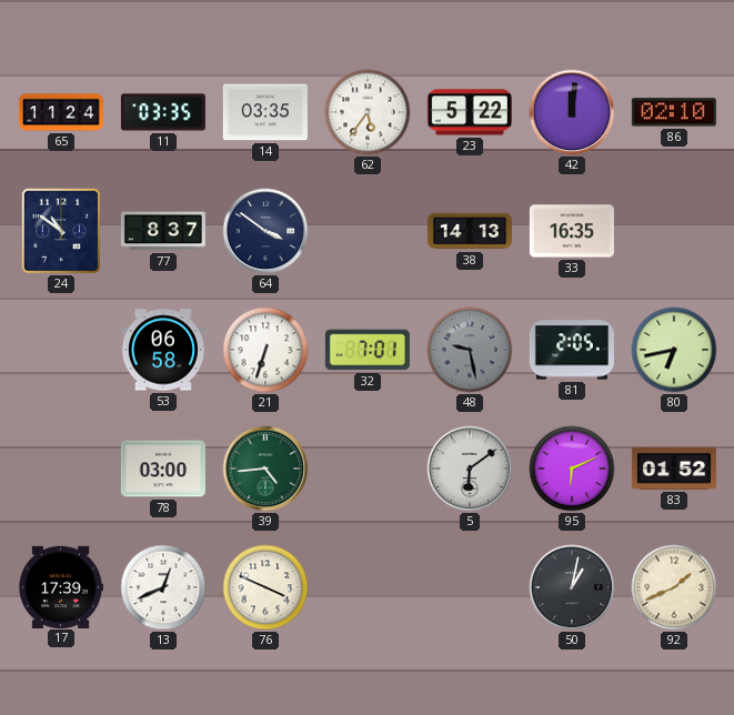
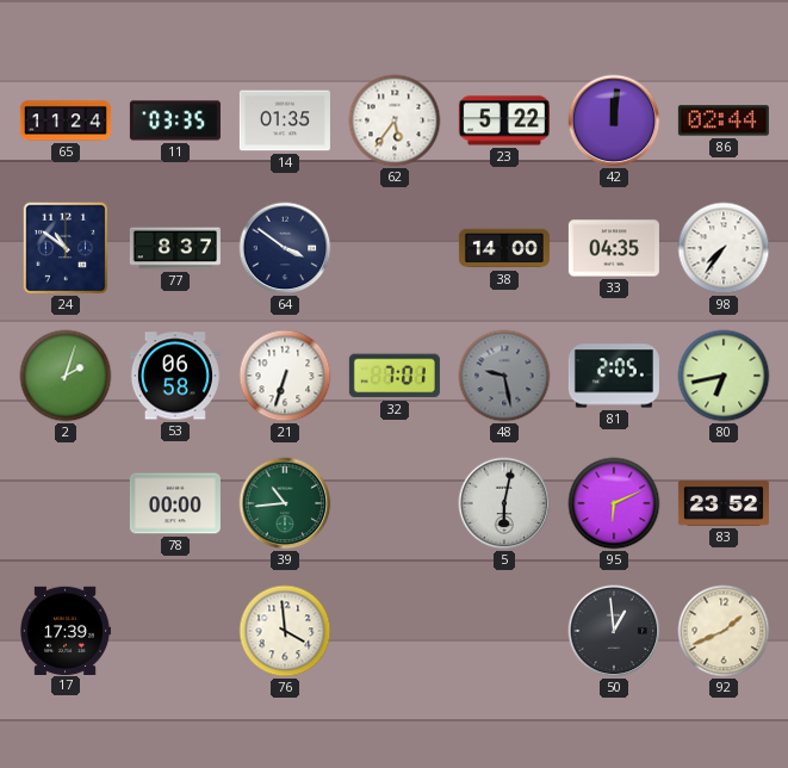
14: 03:35 -> 01:35 (285, 120)
86: 02:10 -> 02:44 (724, 120)
38: 14:13 -> 14:00 (504, 248)
33: 16:35 -> 04:35 (614, 248)
98: none -> 7:36 (724, 248)
2: none -> 2:03 (66, 376)
78: 03:00 -> 00:00 (175, 503)
39: 4:44 -> 10:44 (285, 503)
5: 6:09 -> 6:02 (504, 503)
83: 01:52 -> 23:52 (724, 504)
13: 12:41 -> none (163, 587)
76: 3:49 -> 3:59 (285, 631)
50: 1:02 -> 12:59 (614, 631)
